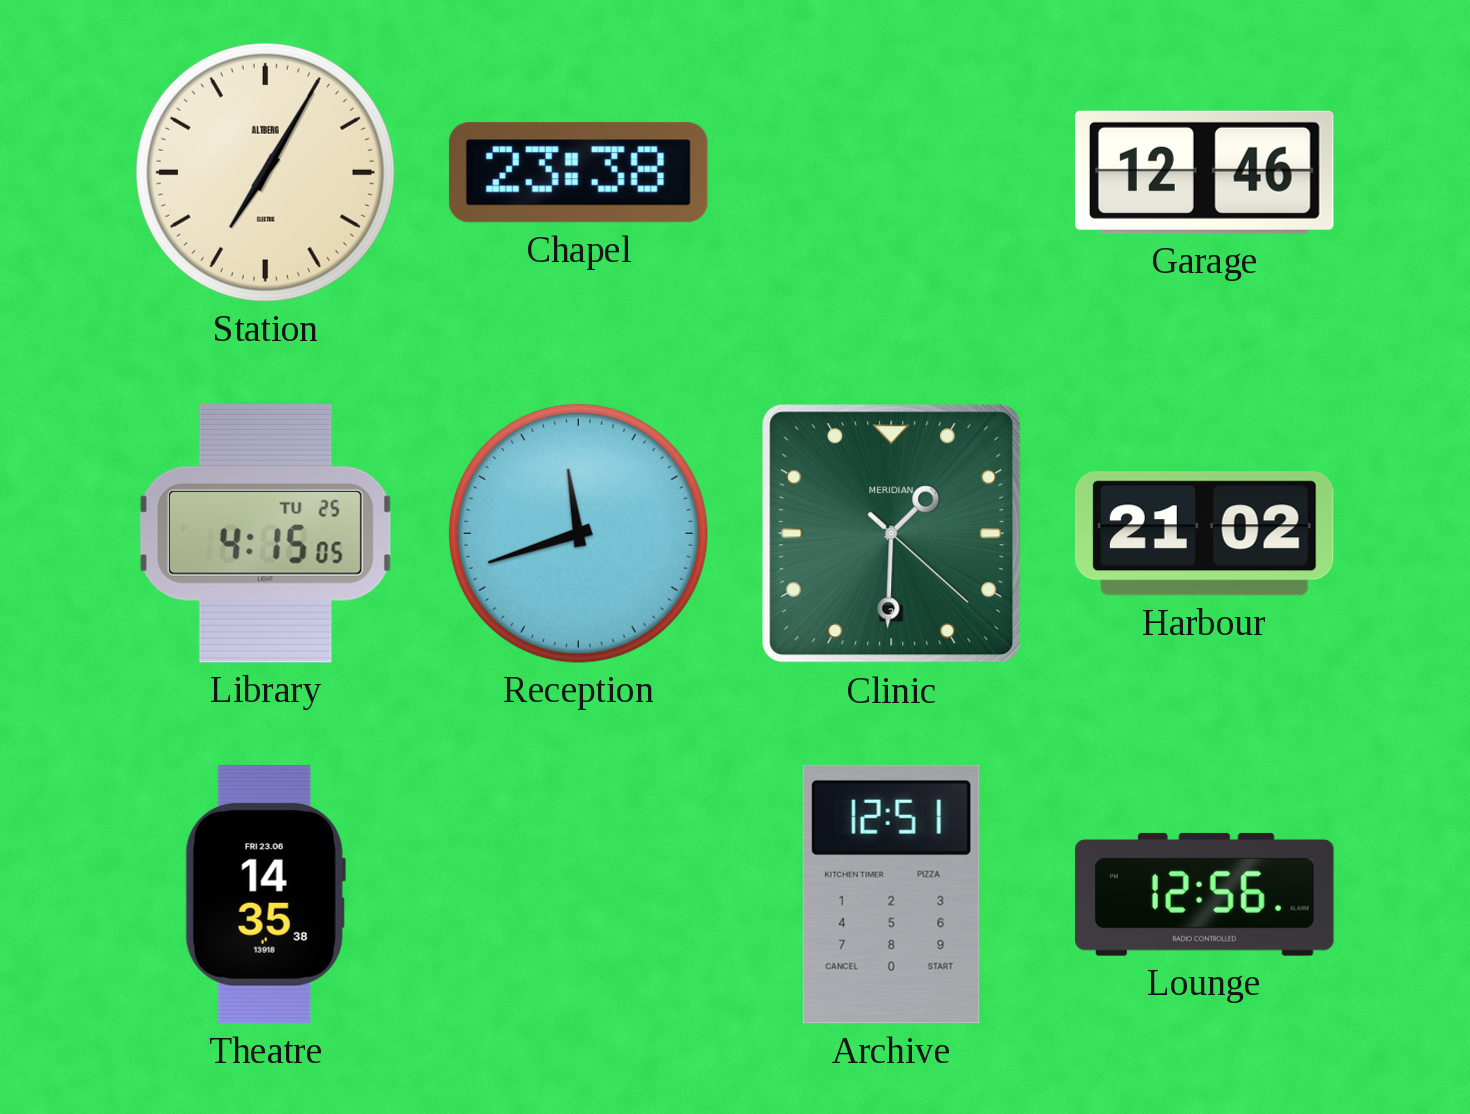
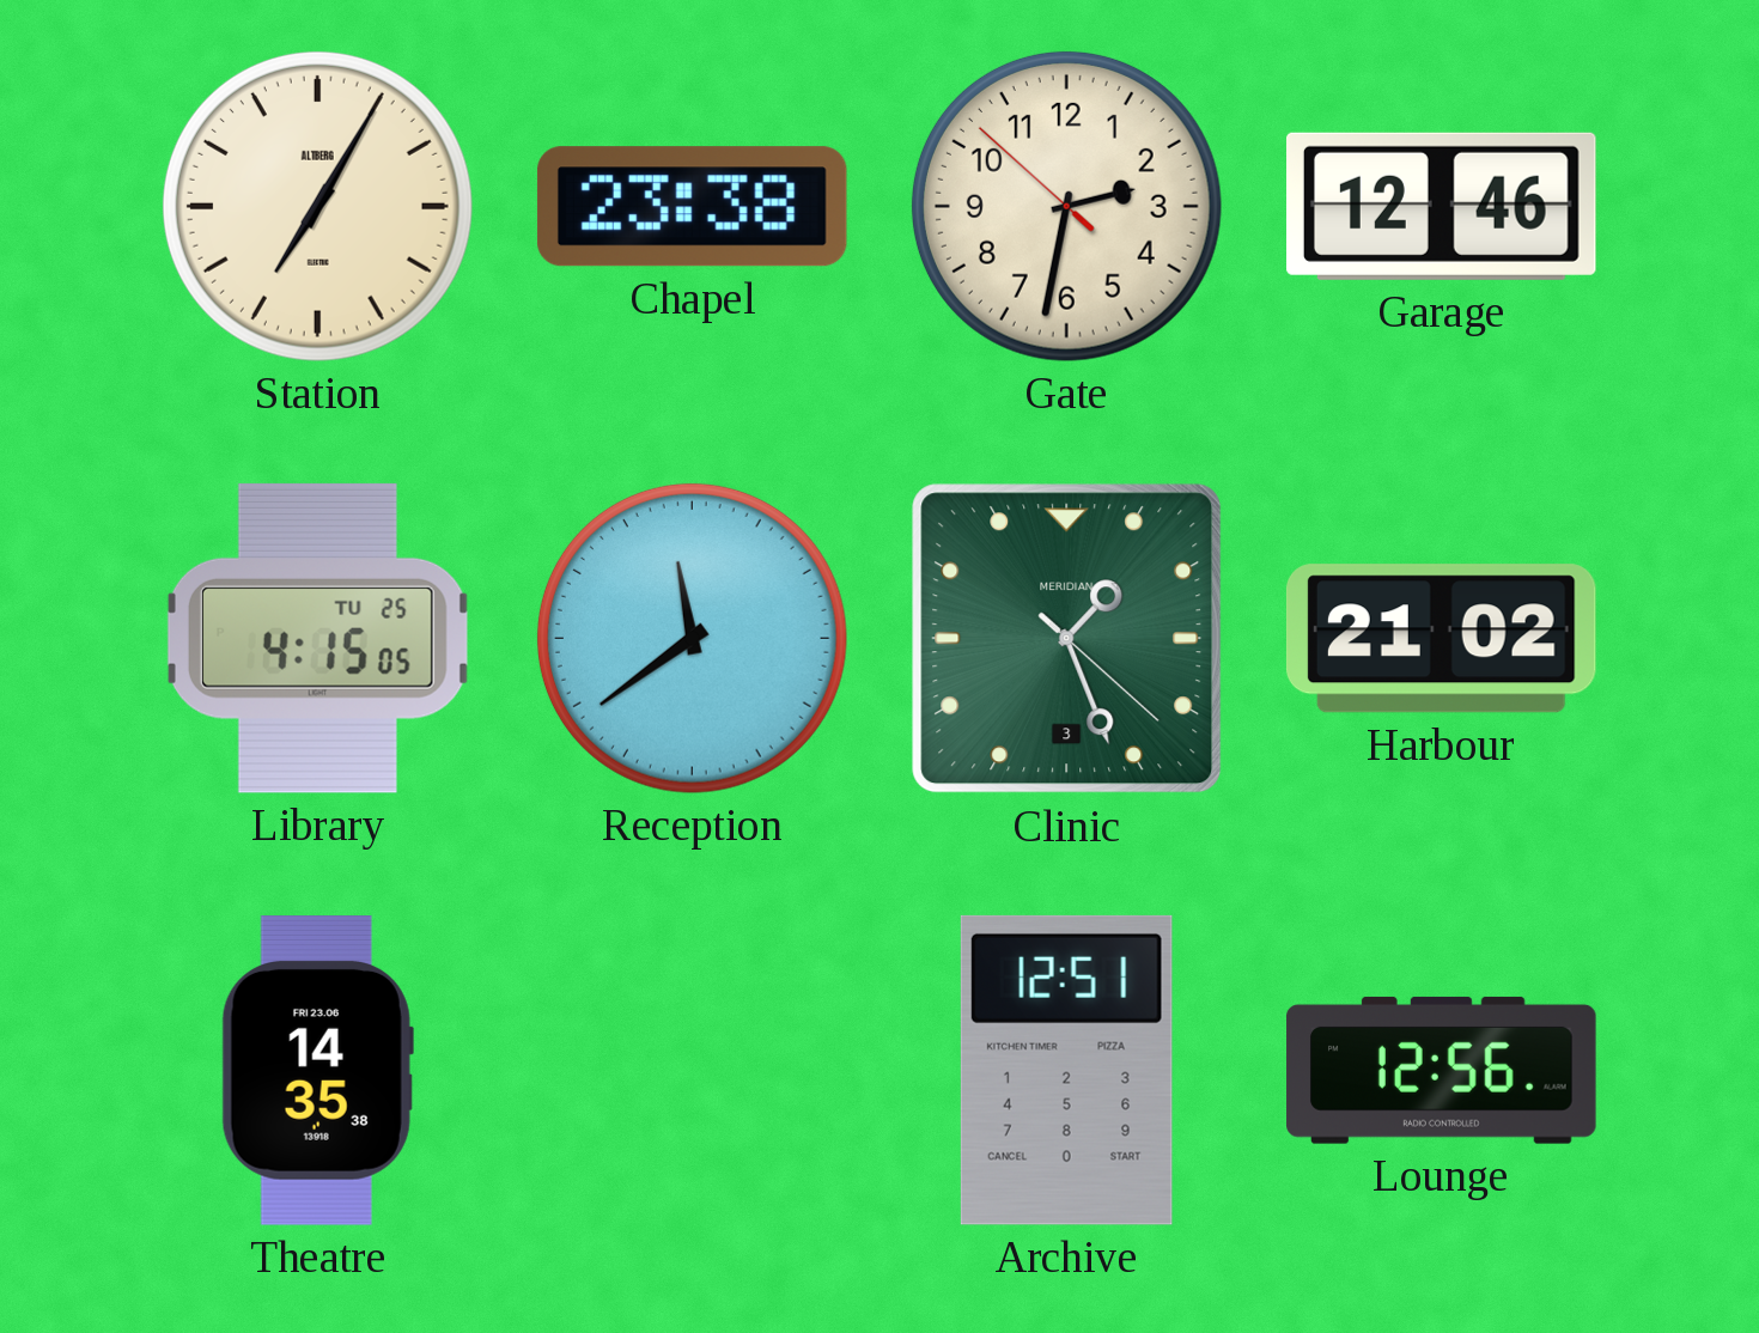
Gate: none -> 2:31 (1066, 206)
Reception: 11:42 -> 11:39 (692, 638)
Clinic: 1:30 -> 1:26 (1067, 639)
